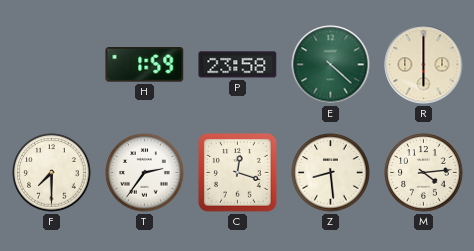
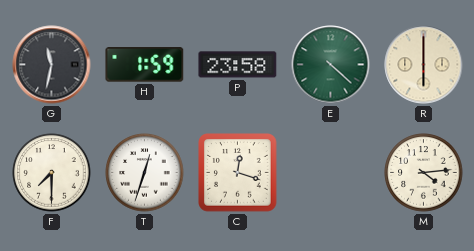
G: none -> 11:32 (52, 65)
T: 2:36 -> 12:33 (145, 173)
Z: 8:29 -> none (331, 173)
